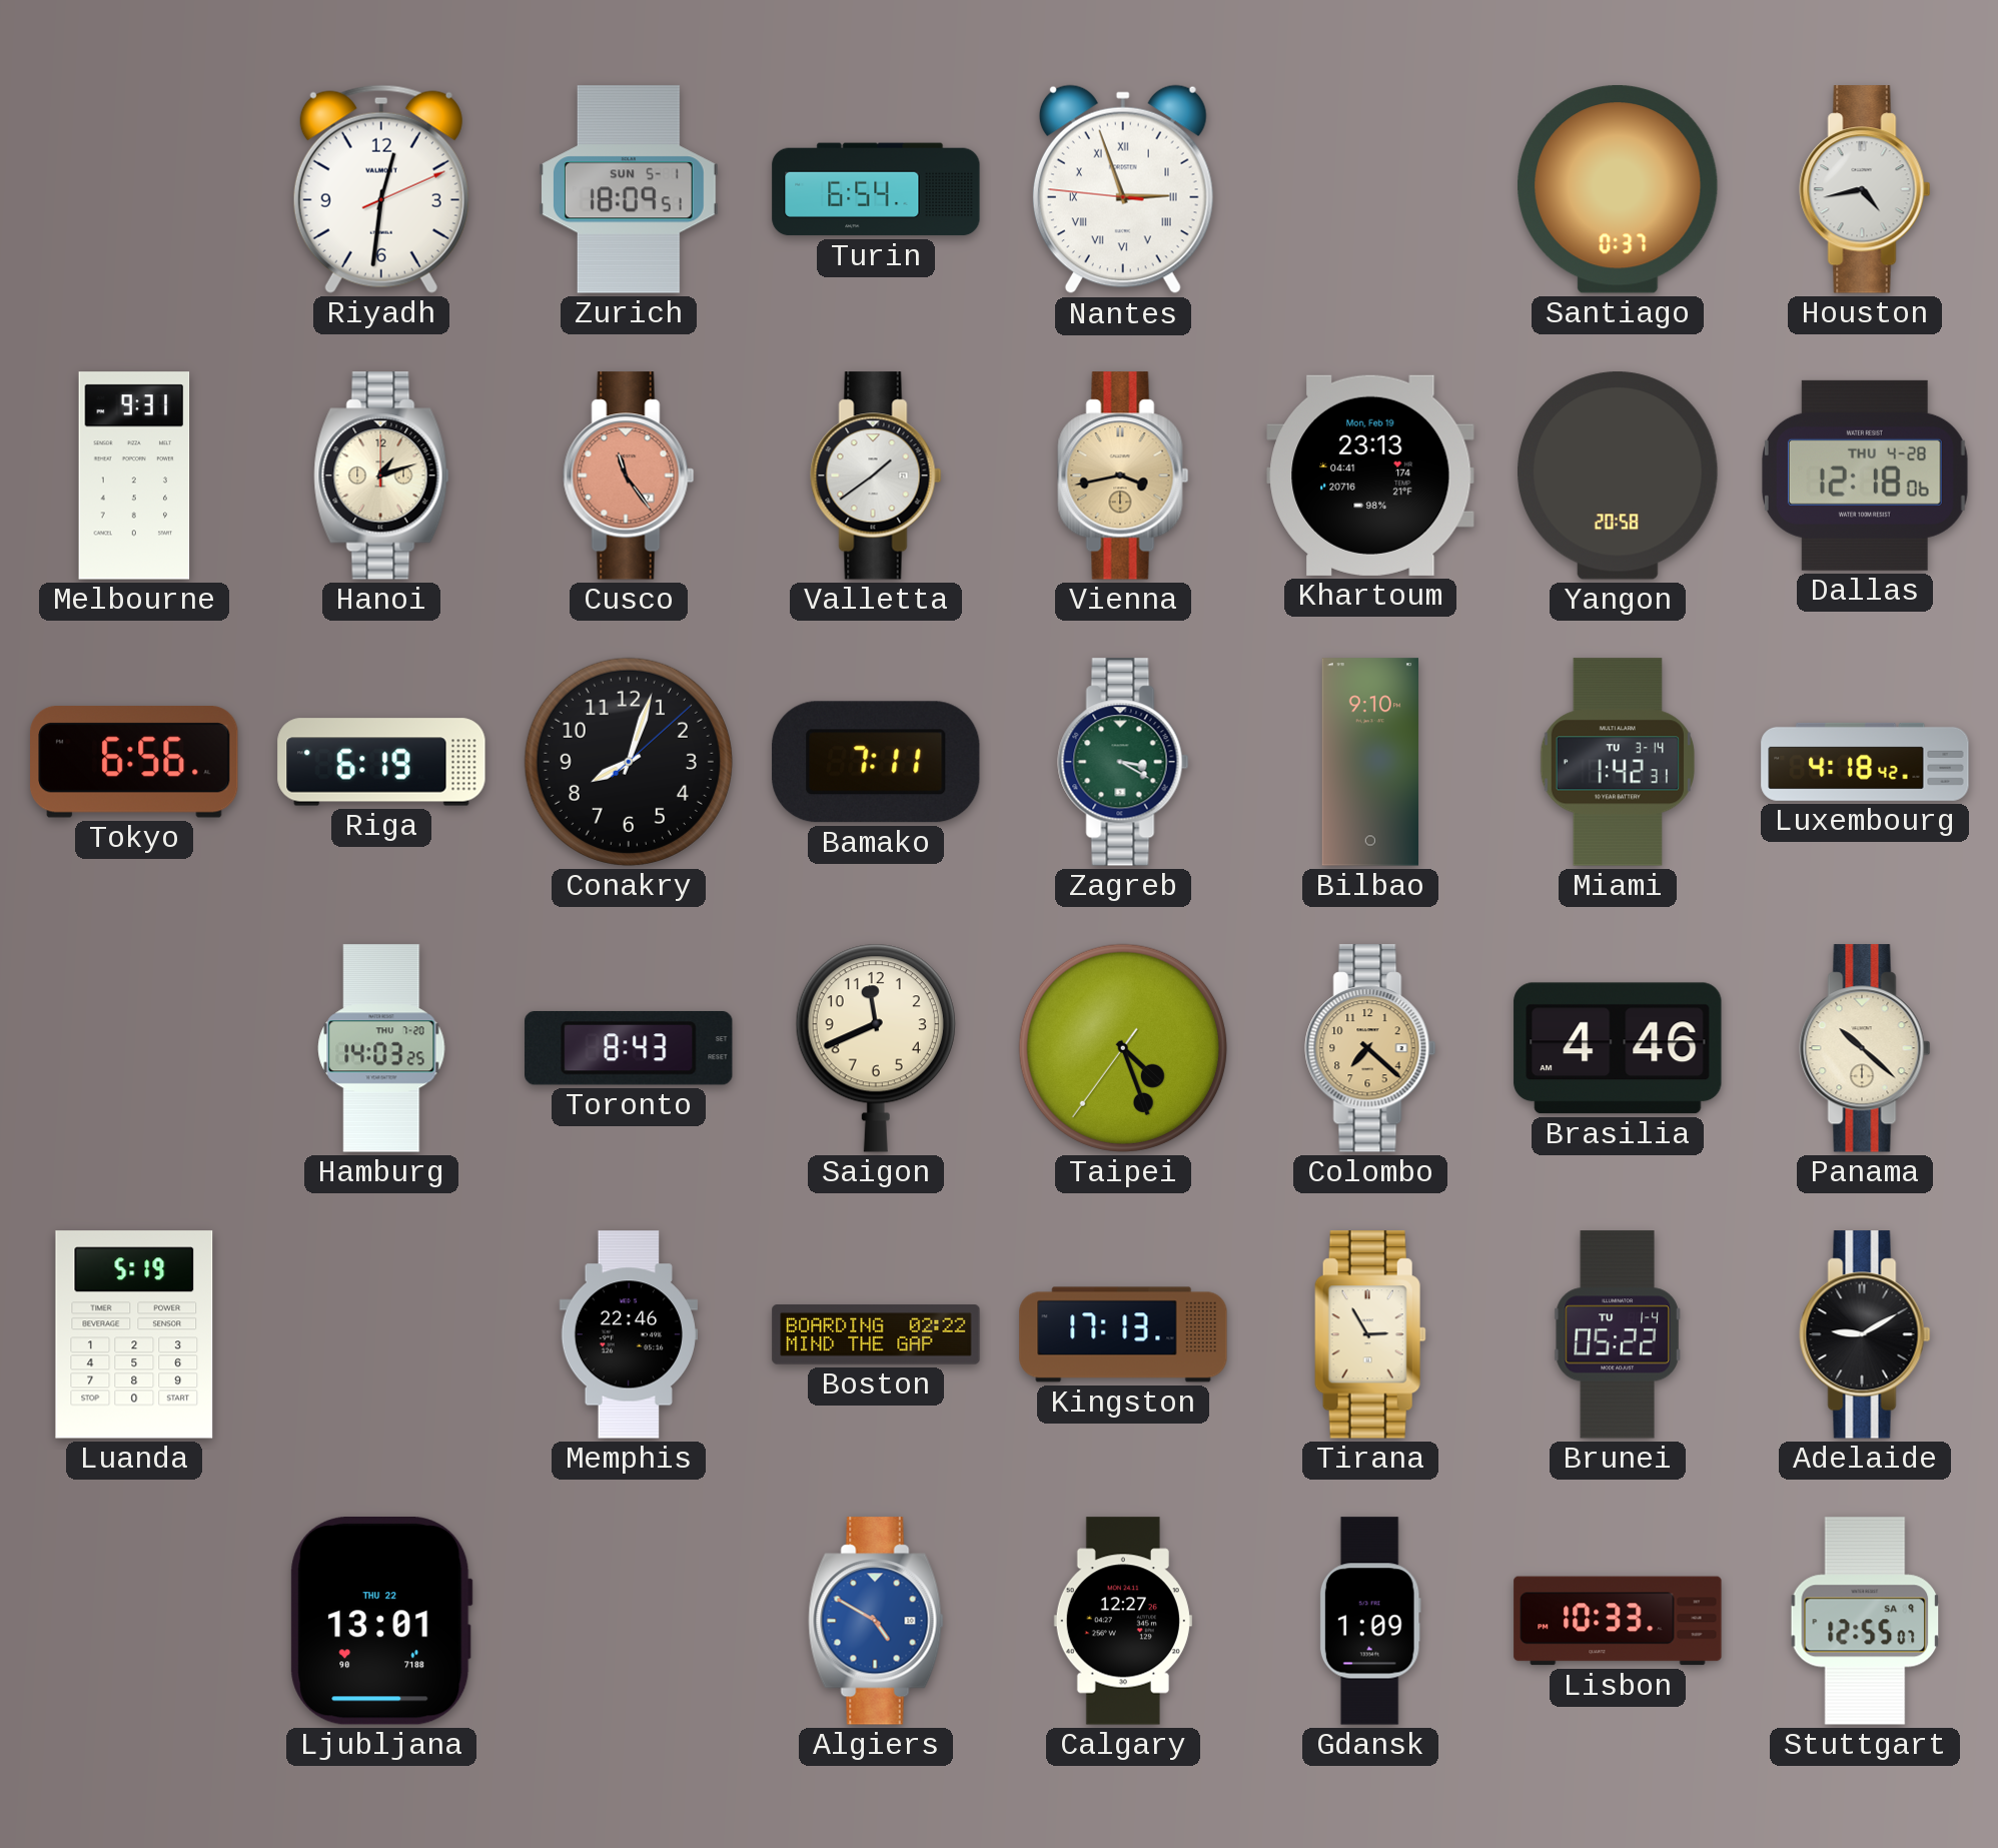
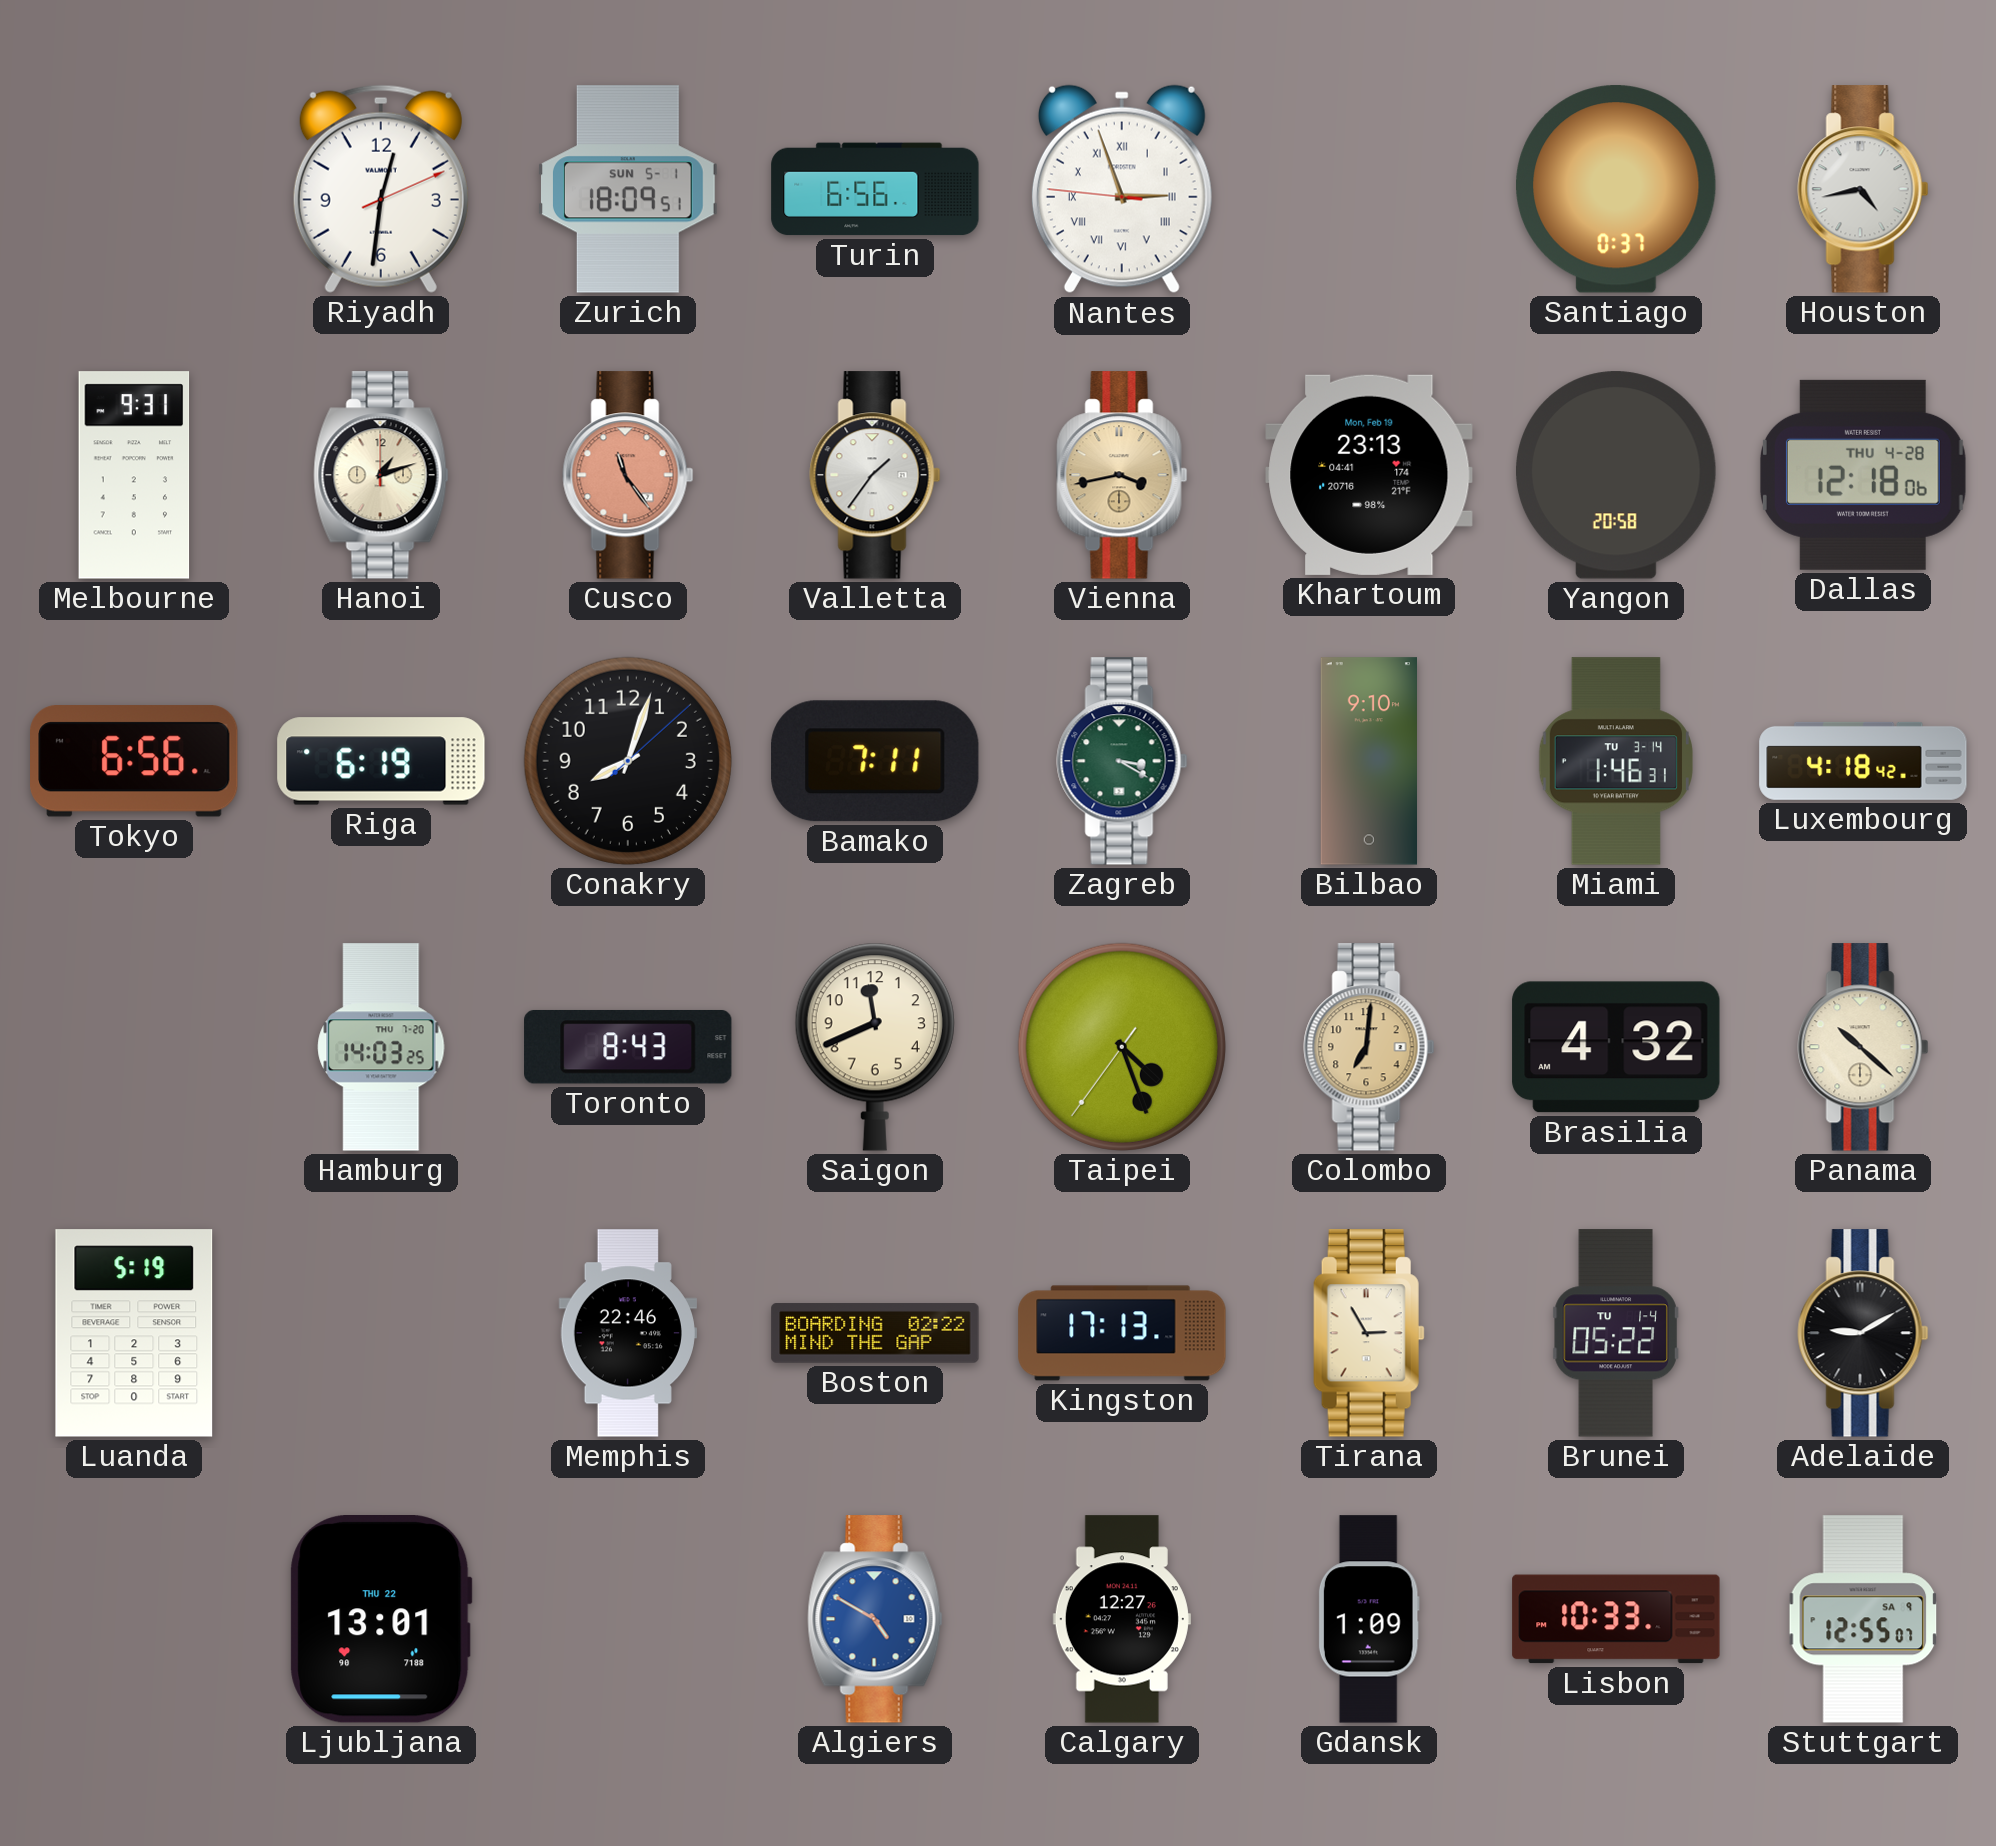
Turin: 6:54 -> 6:56 (875, 189)
Valletta: 1:39 -> 1:36 (875, 475)
Miami: 1:42 -> 1:46 (1615, 761)
Colombo: 7:22 -> 7:01 (1369, 1047)
Brasilia: 4:46 -> 4:32 (1616, 1047)
